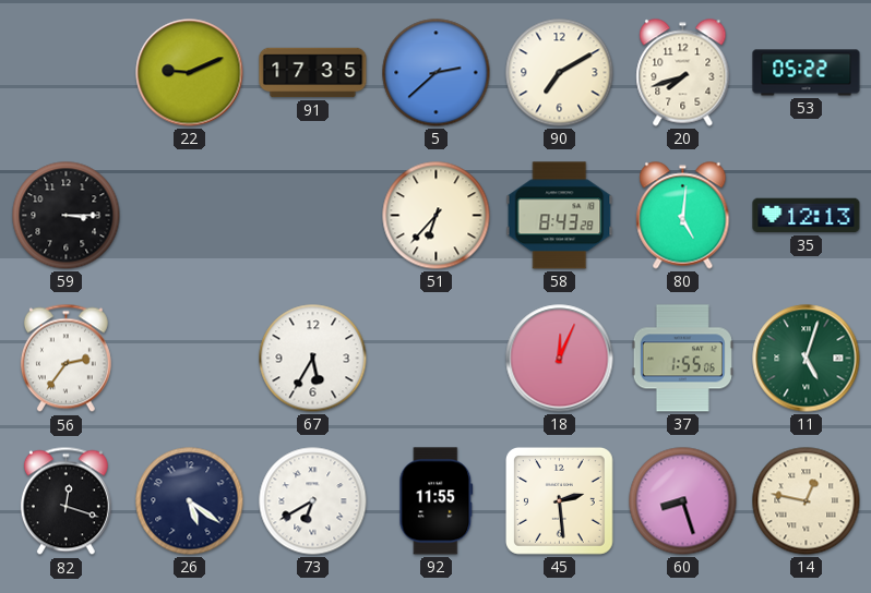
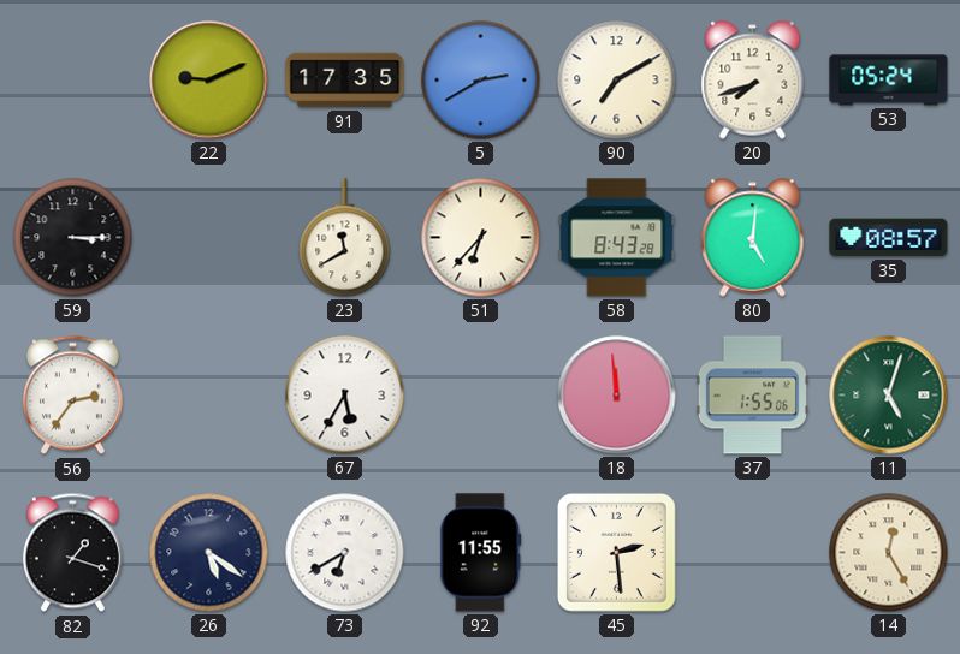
5: 2:38 -> 2:40 (481, 81)
53: 05:22 -> 05:24 (889, 81)
23: none -> 11:40 (345, 238)
35: 12:13 -> 08:57 (889, 238)
18: 12:04 -> 11:59 (617, 396)
82: 12:18 -> 1:18 (72, 553)
60: 8:27 -> none (683, 501)
14: 12:47 -> 12:25 (889, 553)
